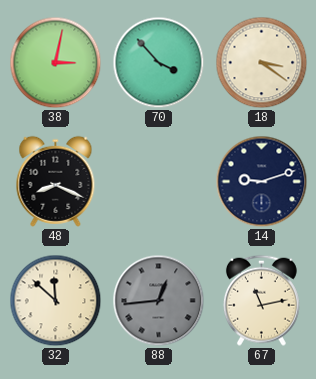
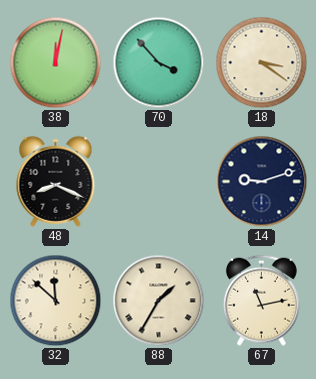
38: 3:02 -> 12:02 (56, 63)
88: 12:44 -> 1:35 (159, 301)
88 dial: grey -> cream (159, 301)
